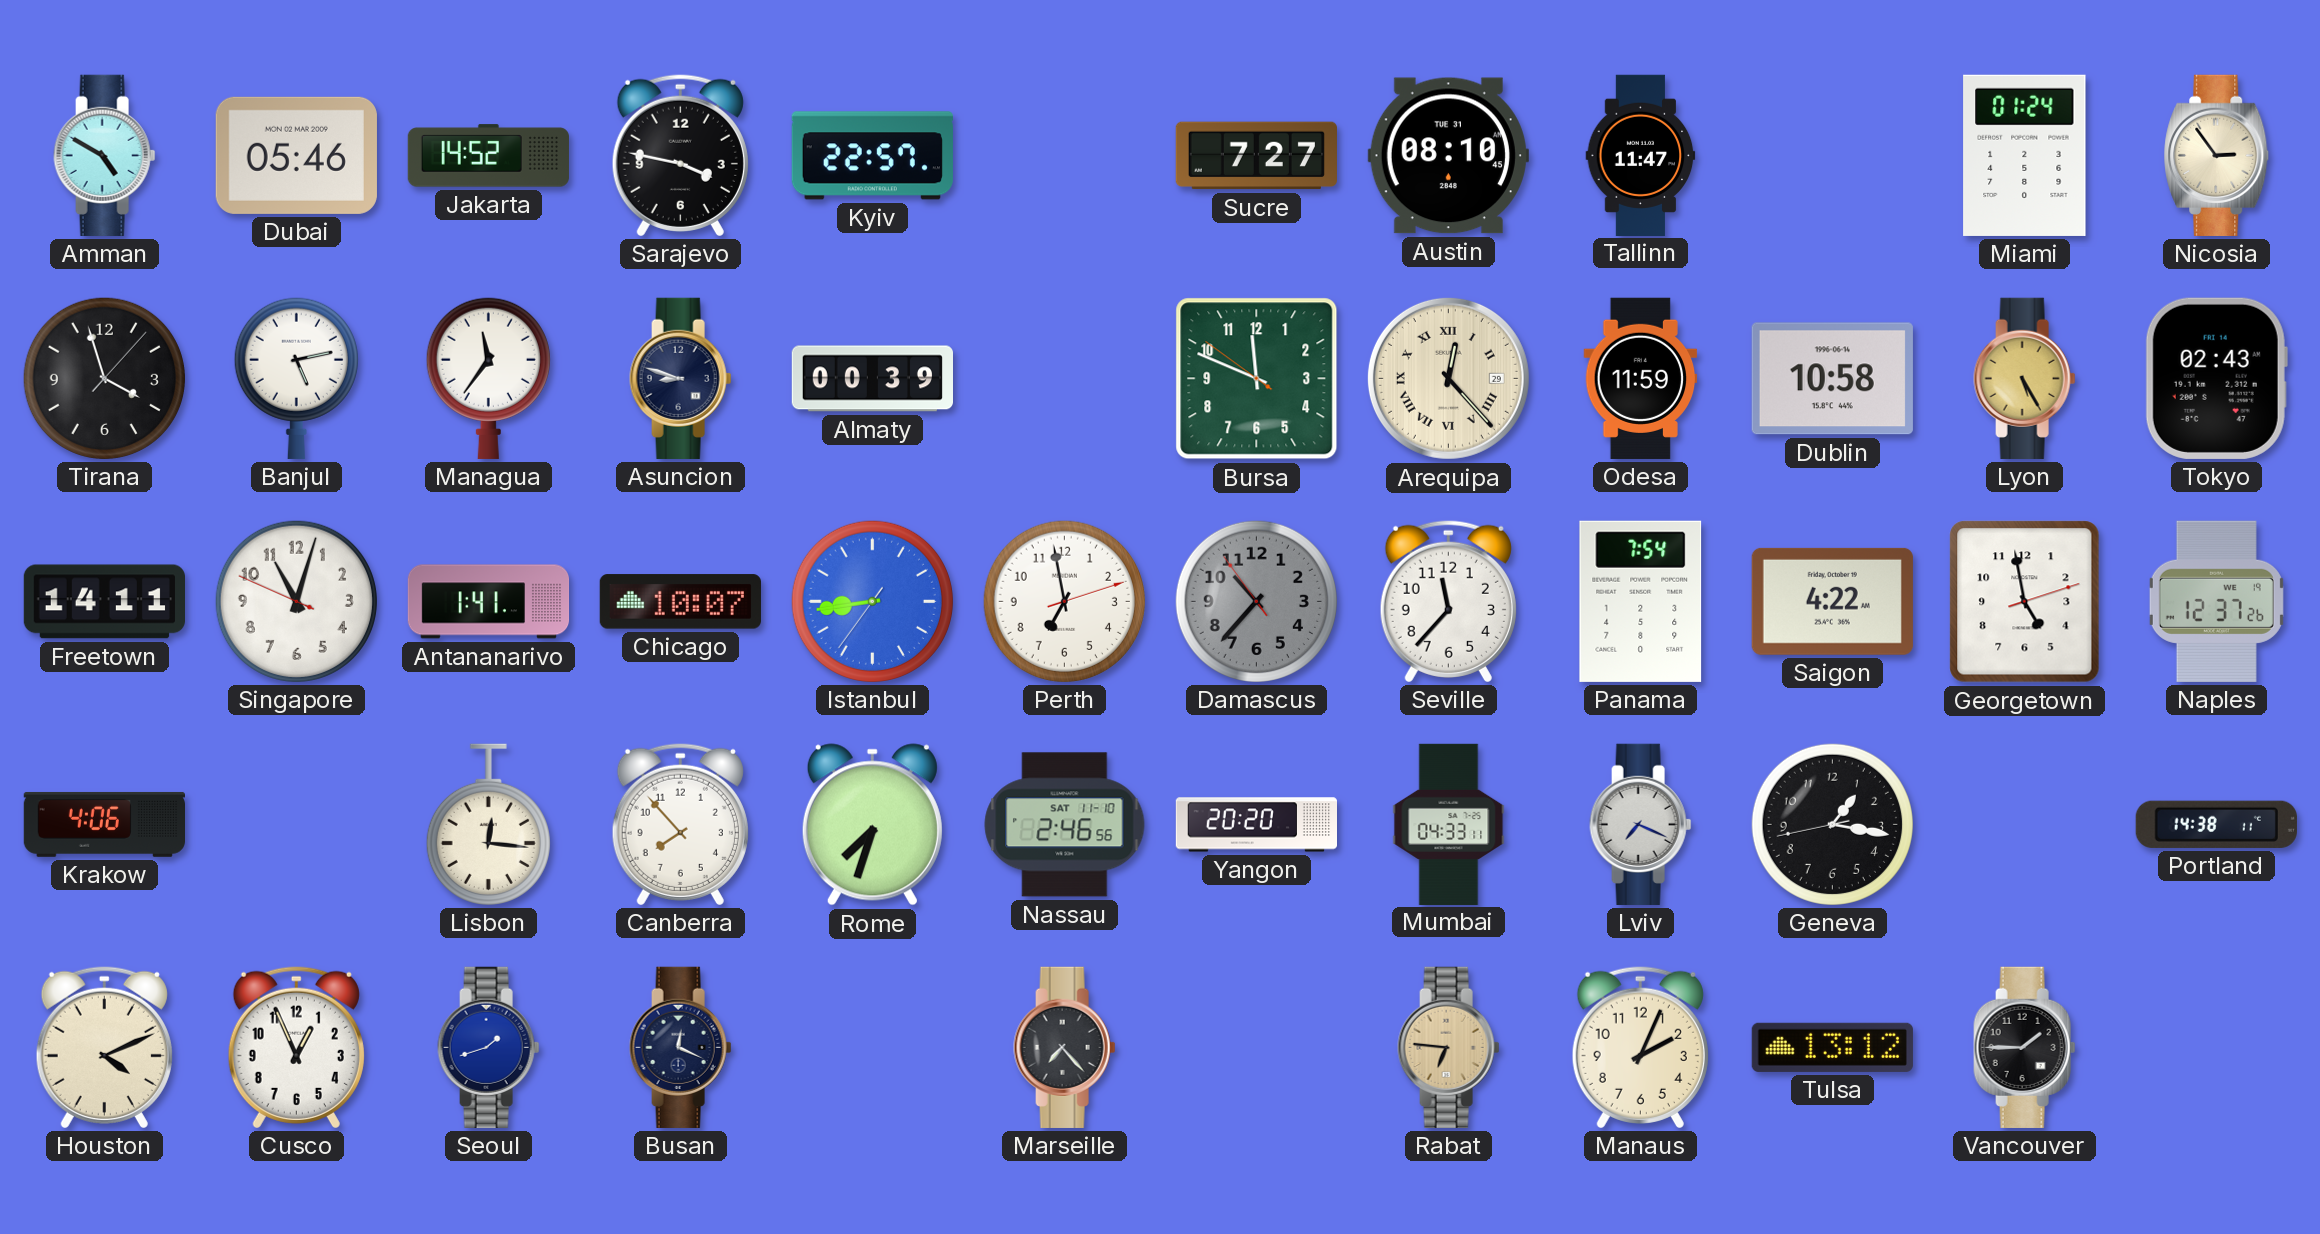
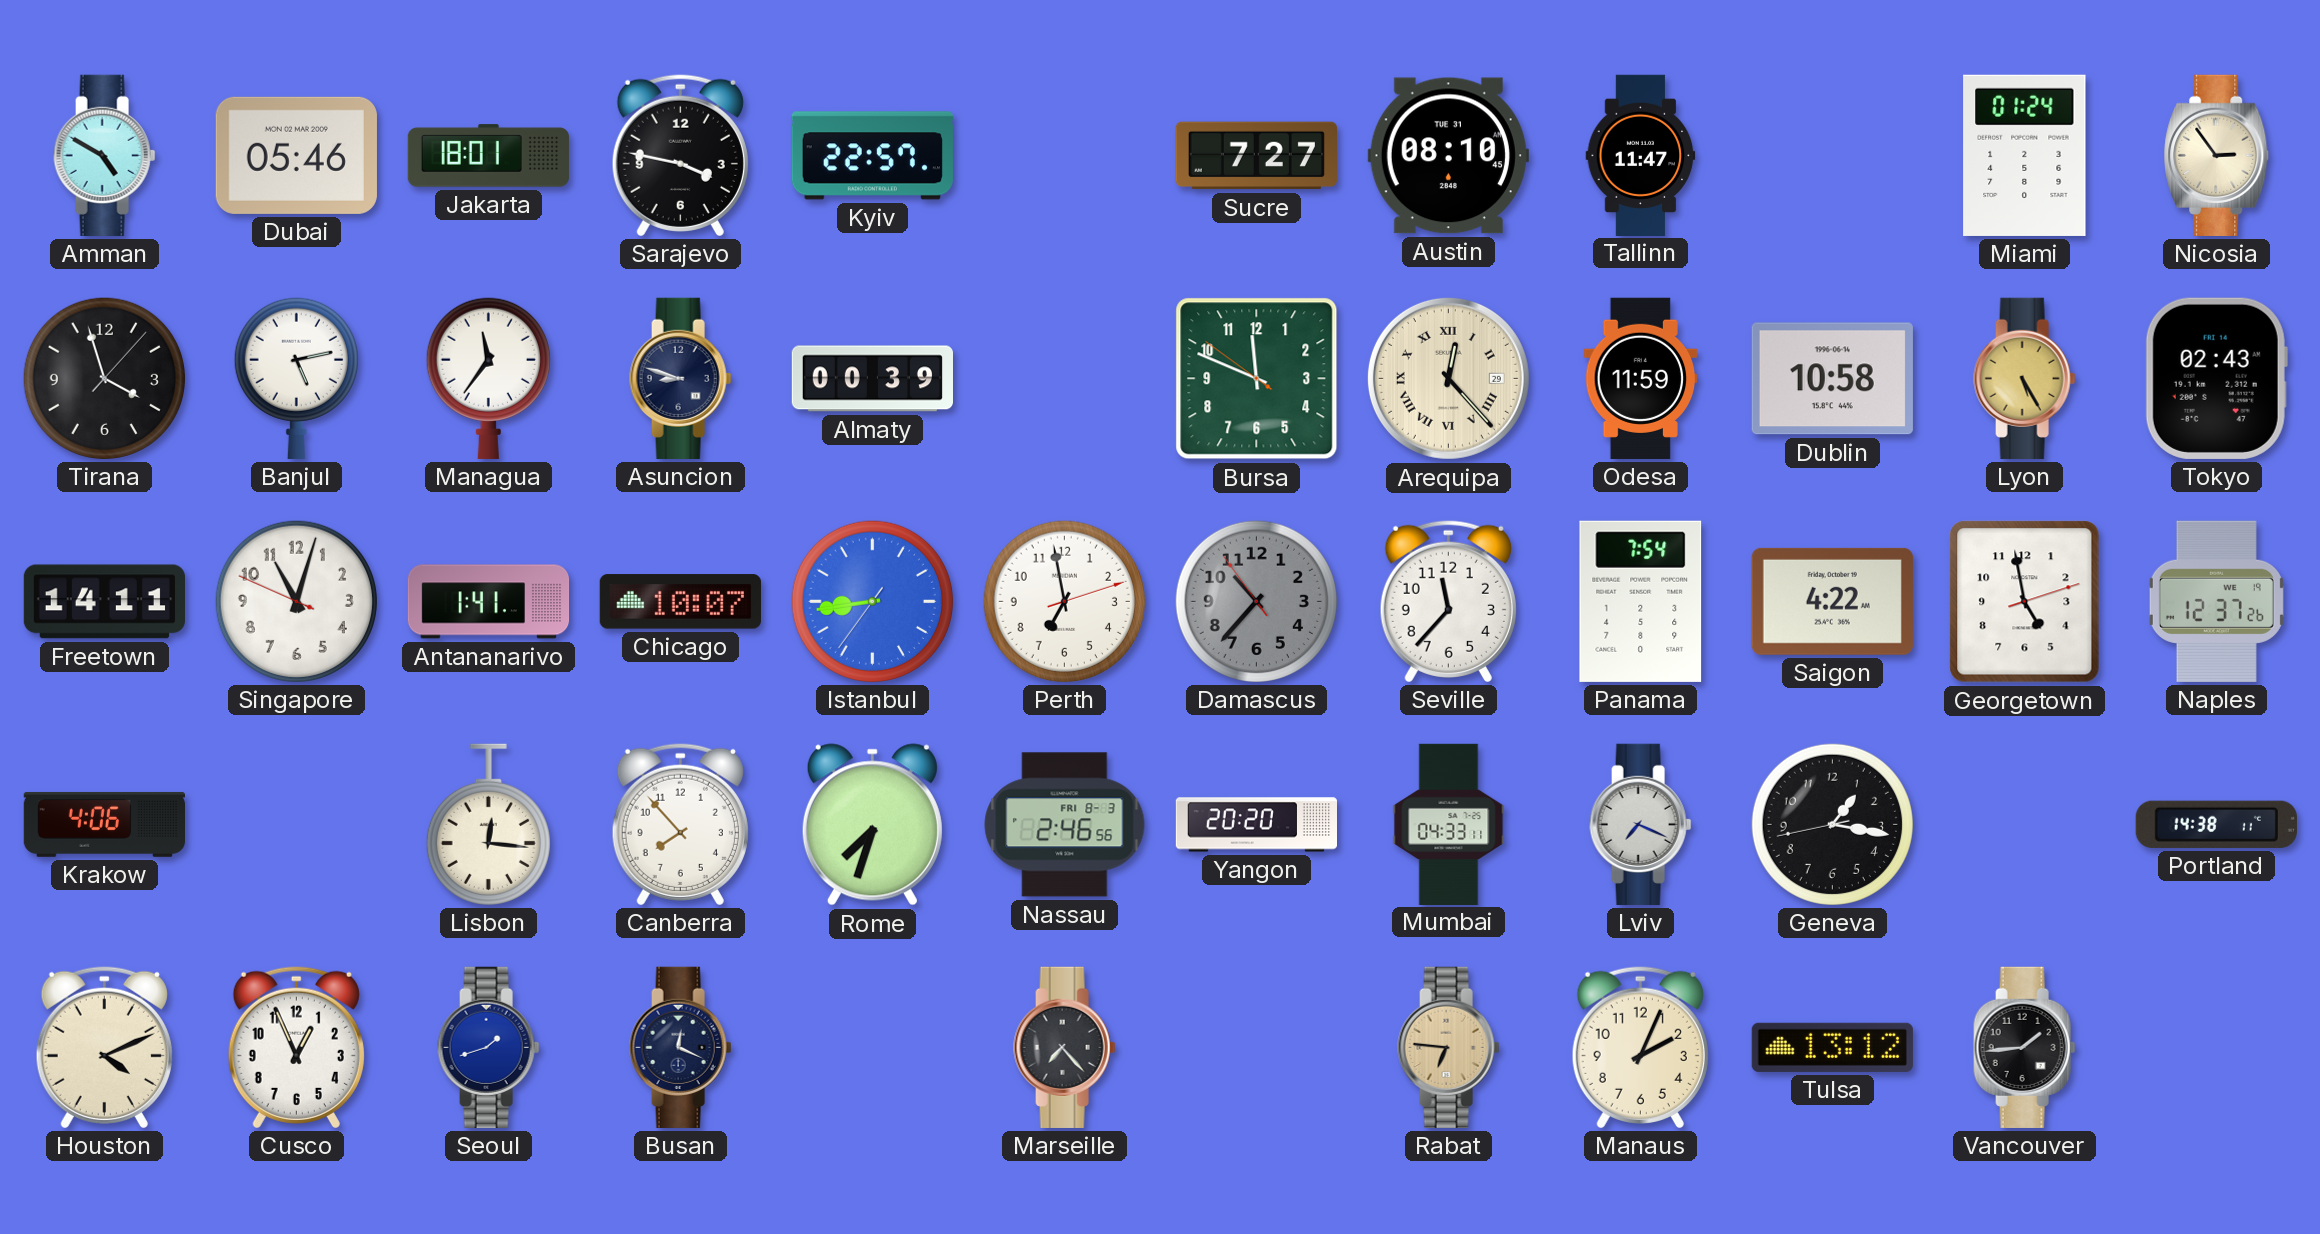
Jakarta: 14:52 -> 18:01 (488, 156)
Nassau date: SAT 11-10 -> FRI 8-3 (1065, 825)
Vancouver: 1:45 -> 1:44 (2025, 1047)
